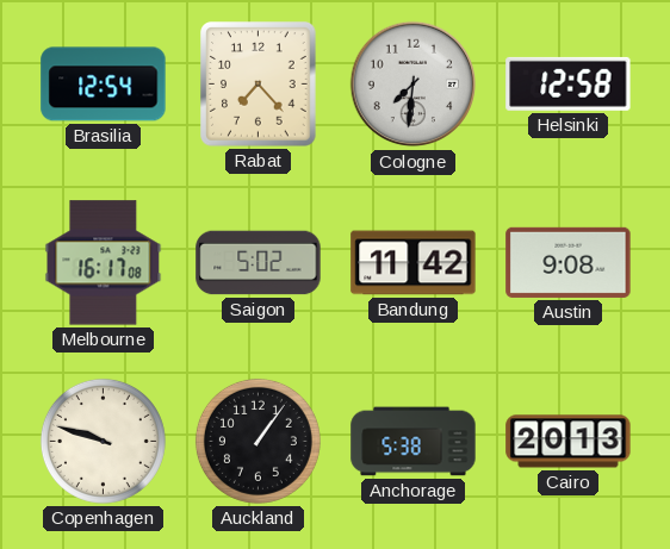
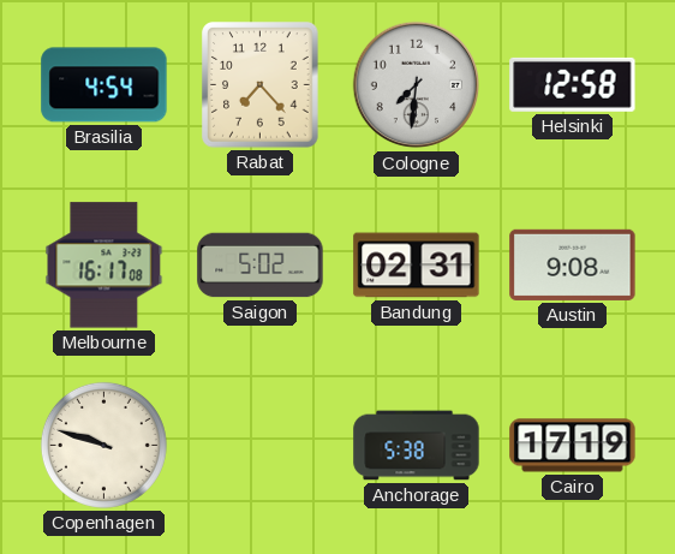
Brasilia: 12:54 -> 4:54 (104, 85)
Bandung: 11:42 -> 02:31 (417, 266)
Auckland: 1:06 -> none (258, 441)
Cairo: 20:13 -> 17:19 (573, 446)
